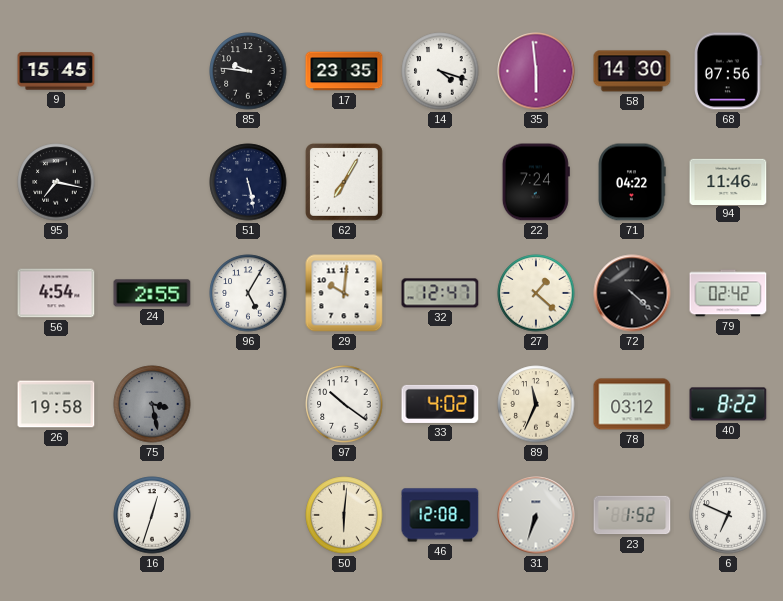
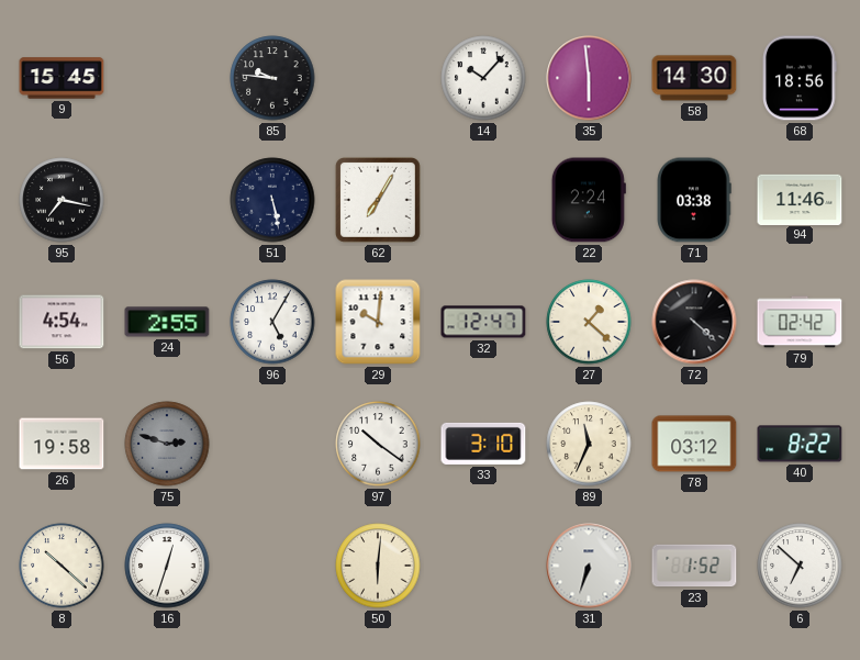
17: 23:35 -> none (344, 71)
14: 4:18 -> 10:07 (483, 78)
68: 07:56 -> 18:56 (800, 78)
22: 7:24 -> 2:24 (589, 200)
71: 04:22 -> 03:38 (694, 200)
75: 3:28 -> 2:48 (167, 444)
33: 4:02 -> 3:10 (483, 444)
8: none -> 10:22 (62, 566)
46: 12:08 -> none (440, 515)
6: 6:49 -> 6:52 (800, 566)
